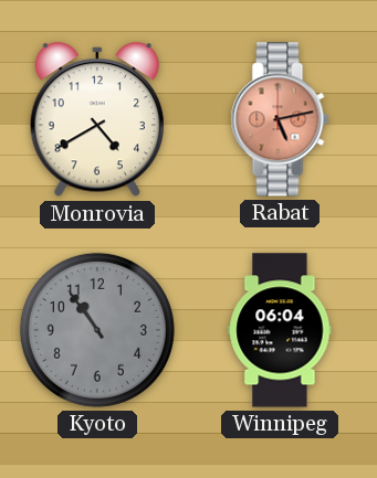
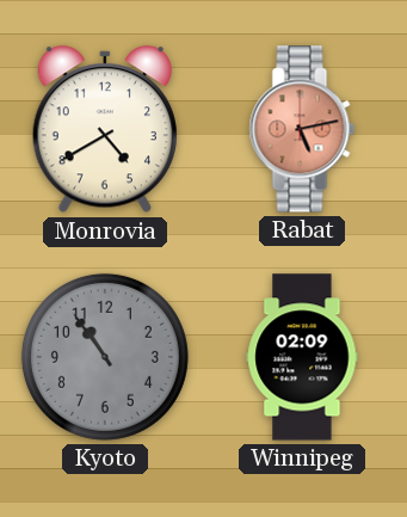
Winnipeg: 06:04 -> 02:09 (302, 357)
